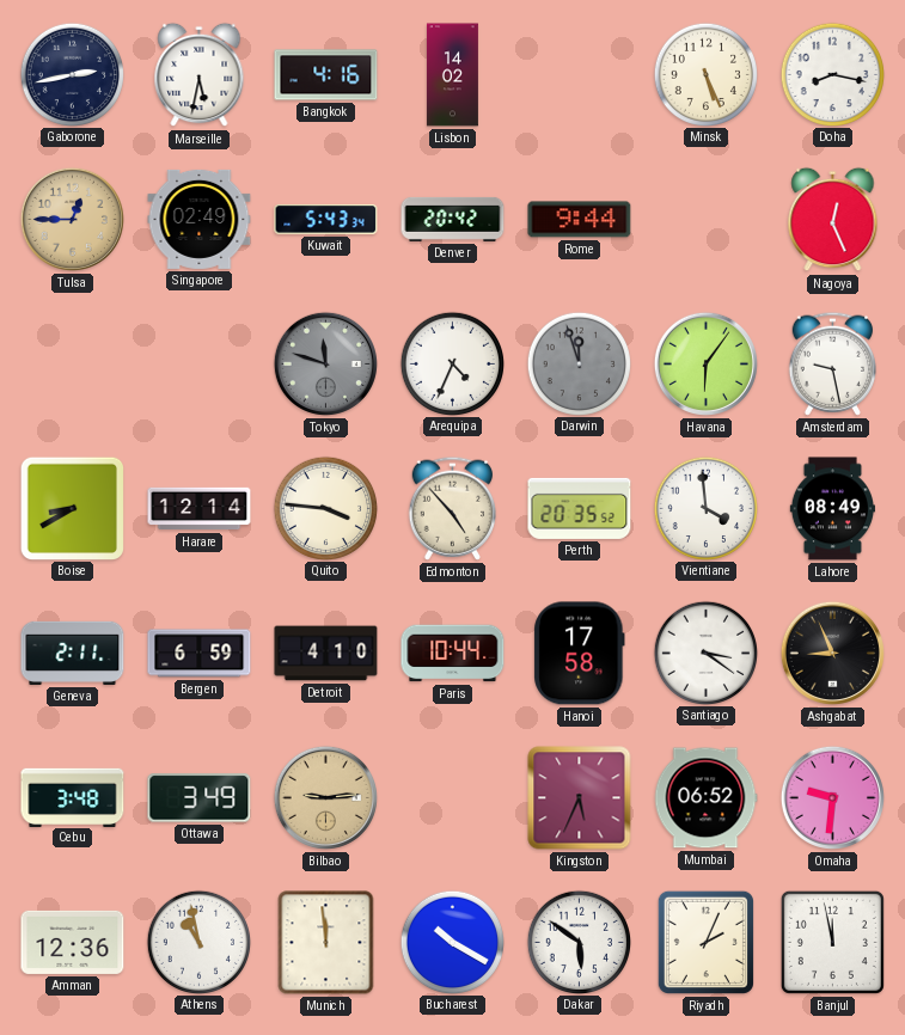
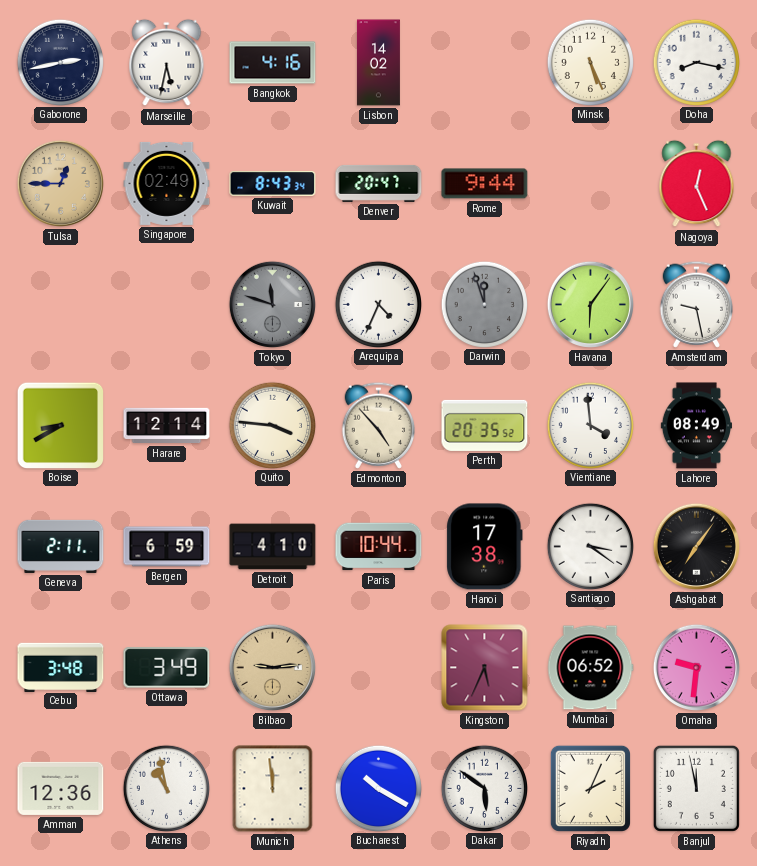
Kuwait: 5:43 -> 8:43 (273, 184)
Denver: 20:42 -> 20:47 (379, 183)
Hanoi: 17:58 -> 17:38 (485, 547)
Ashgabat: 8:56 -> 7:06 (696, 546)
